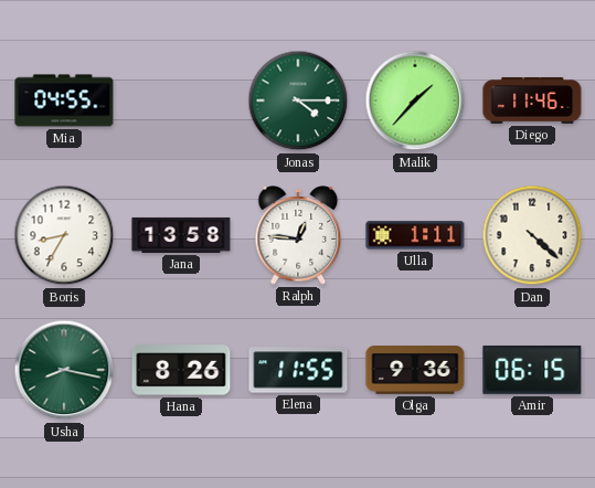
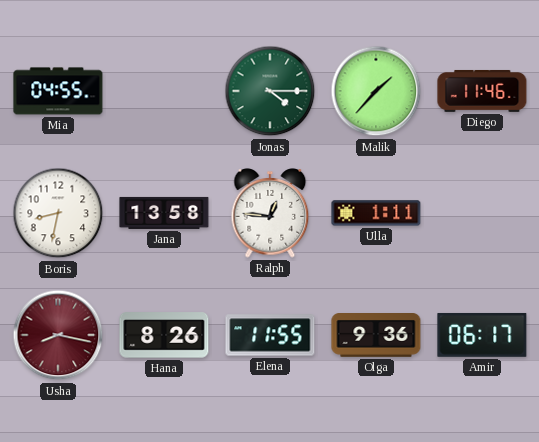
Boris: 8:35 -> 8:32 (58, 213)
Dan: 4:22 -> none (532, 235)
Usha dial: green -> burgundy (58, 335)
Amir: 06:15 -> 06:17 (482, 335)
